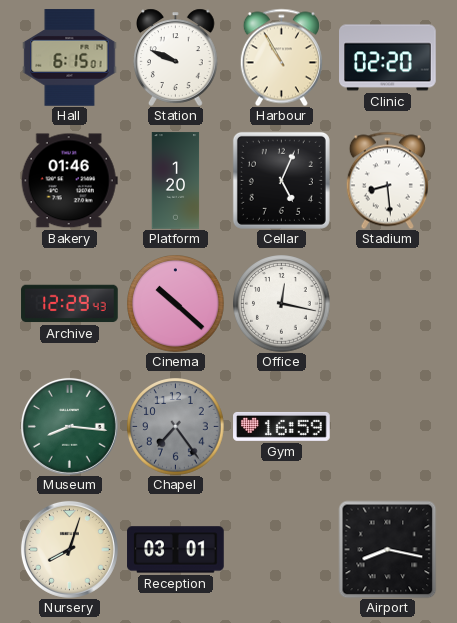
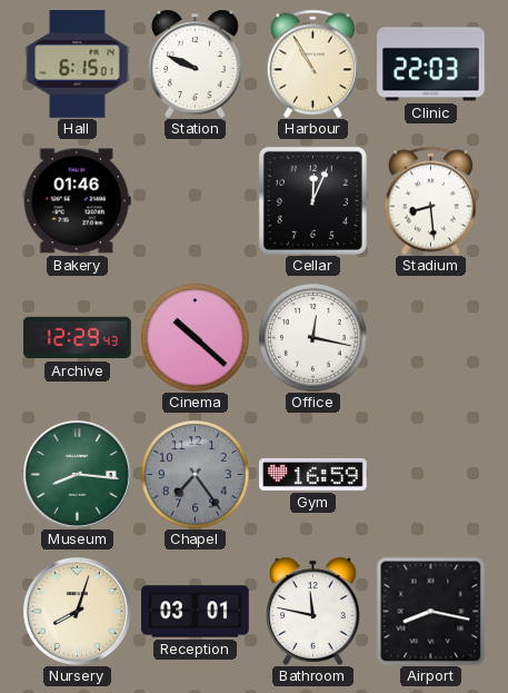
Clinic: 02:20 -> 22:03 (431, 65)
Platform: 1:20 -> none (176, 181)
Cellar: 5:04 -> 12:04 (312, 200)
Bathroom: none -> 11:47 (313, 611)
